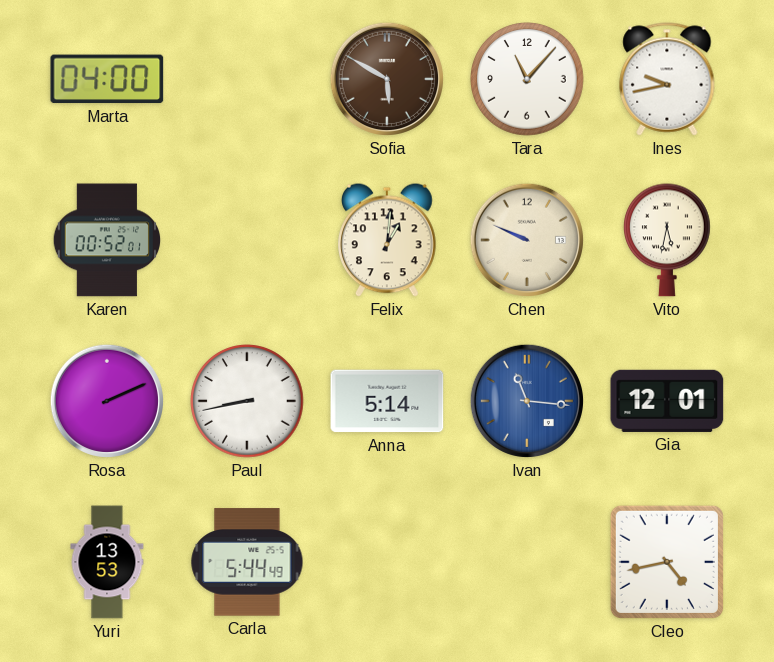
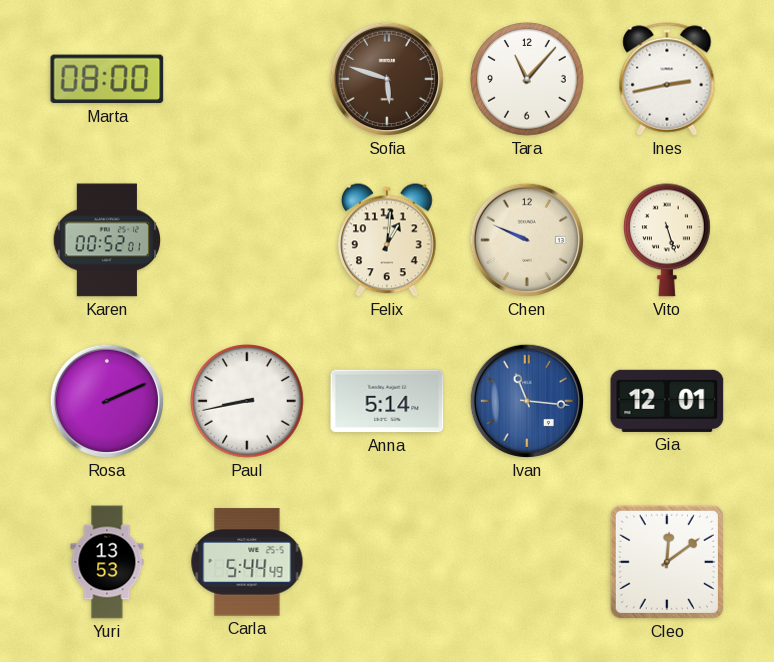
Marta: 04:00 -> 08:00 (107, 79)
Sofia: 5:50 -> 5:48 (387, 79)
Ines: 9:43 -> 2:43 (667, 79)
Vito: 5:32 -> 5:27 (668, 240)
Cleo: 4:43 -> 12:09 (667, 562)
